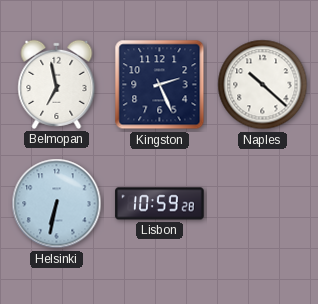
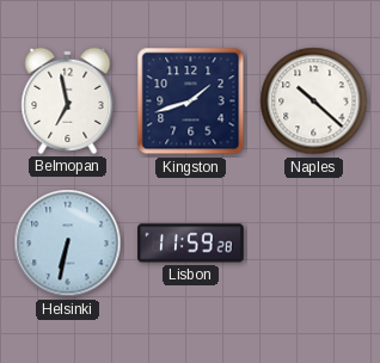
Kingston: 2:26 -> 1:42 (191, 101)
Lisbon: 10:59 -> 11:59 (191, 244)
